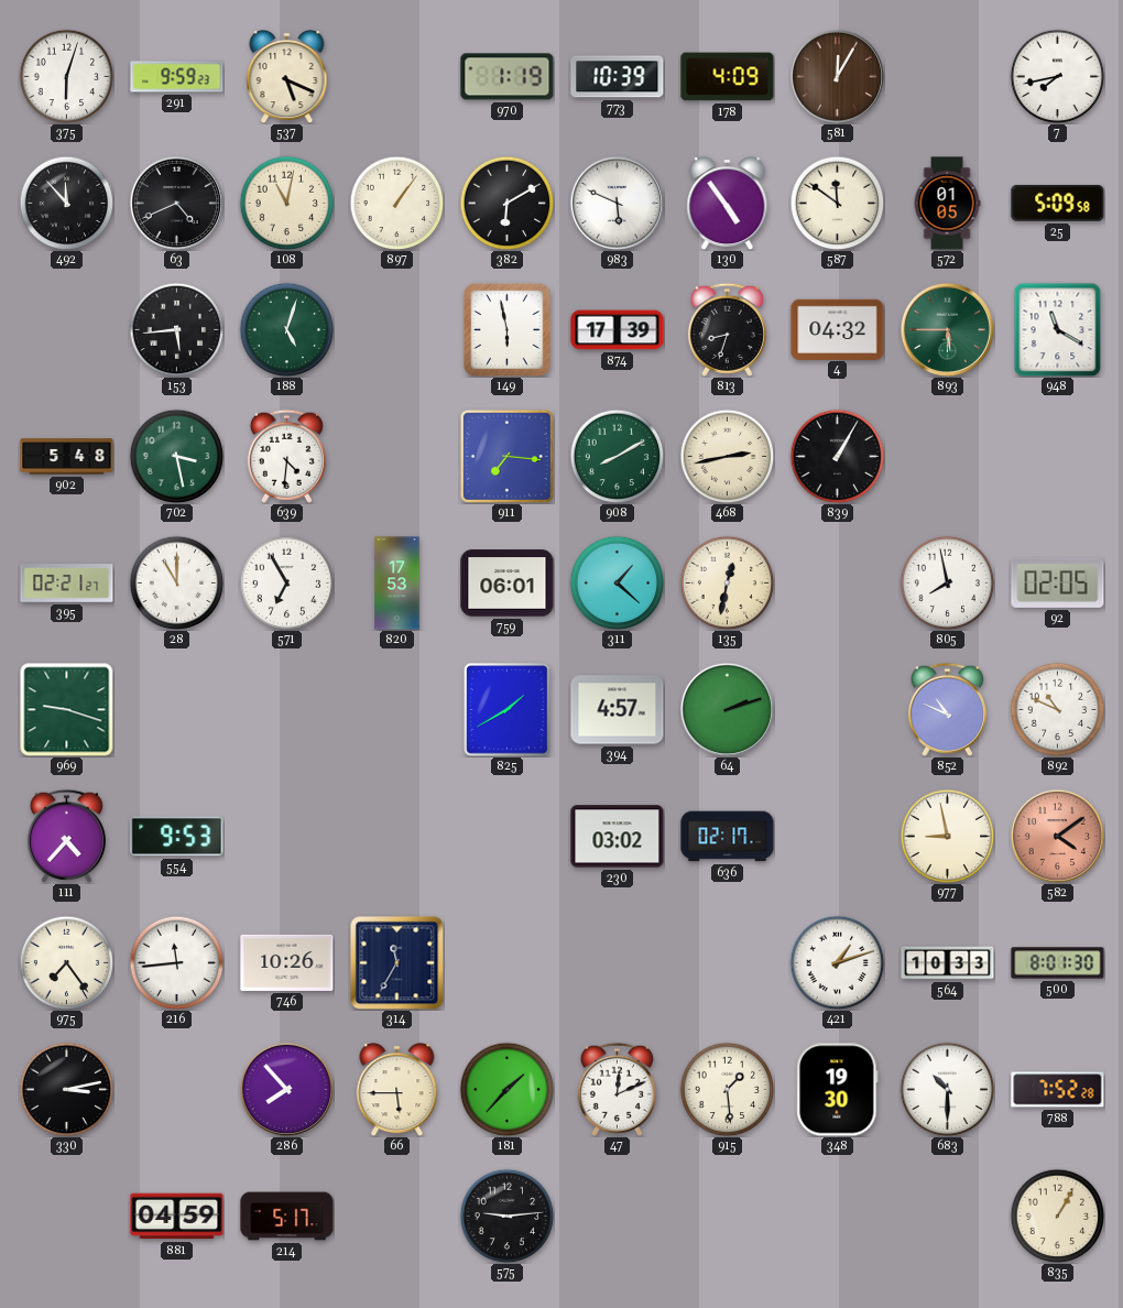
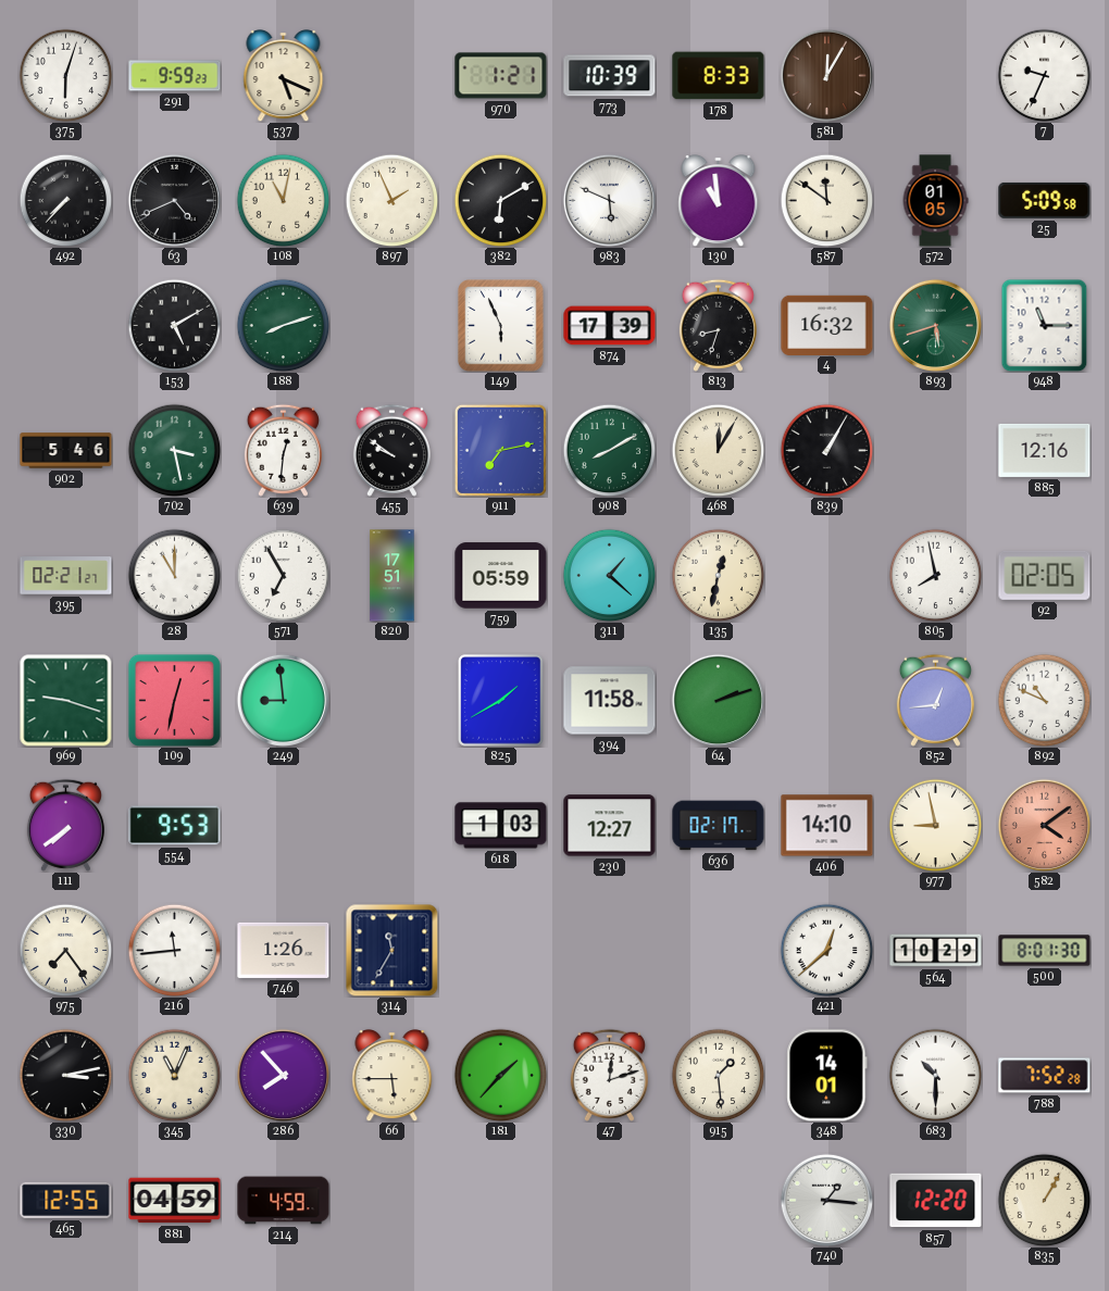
970: 1:19 -> 1:21 (501, 76)
178: 4:09 -> 8:33 (719, 76)
7: 7:43 -> 9:34 (1044, 75)
492: 11:53 -> 7:37 (65, 200)
897: 1:06 -> 1:56 (391, 200)
130: 4:54 -> 10:59 (719, 201)
153: 5:44 -> 5:10 (174, 325)
188: 5:03 -> 8:12 (283, 325)
149: 5:58 -> 5:56 (501, 326)
4: 04:32 -> 16:32 (827, 325)
893: 5:45 -> 5:42 (935, 325)
948: 11:20 -> 11:15 (1045, 325)
902: 5:48 -> 5:46 (66, 451)
639: 4:31 -> 12:31 (283, 450)
455: none -> 9:51 (391, 450)
911: 7:16 -> 7:13 (500, 450)
468: 2:43 -> 12:05 (718, 450)
885: none -> 12:16 (1045, 450)
820: 17:53 -> 17:51 (392, 576)
759: 06:01 -> 05:59 (501, 576)
109: none -> 12:32 (174, 700)
249: none -> 8:59 (283, 700)
394: 4:57 -> 11:58 (610, 701)
852: 10:49 -> 12:44 (935, 700)
111: 4:37 -> 7:39 (65, 825)
618: none -> 1:03 (501, 826)
230: 03:02 -> 12:27 (610, 826)
406: none -> 14:10 (827, 826)
746: 10:26 -> 1:26 (284, 950)
421: 1:12 -> 12:38 (826, 950)
564: 10:33 -> 10:29 (936, 951)
345: none -> 11:04 (174, 1075)
47: 12:11 -> 12:12 (609, 1075)
348: 19:30 -> 14:01 (827, 1076)
465: none -> 12:55 (66, 1200)
214: 5:17 -> 4:59 (284, 1201)
575: 9:14 -> none (506, 1216)
740: none -> 1:16 (826, 1200)
857: none -> 12:20 (936, 1201)
